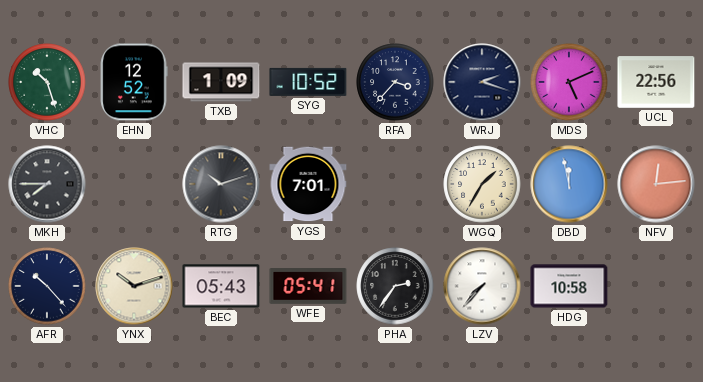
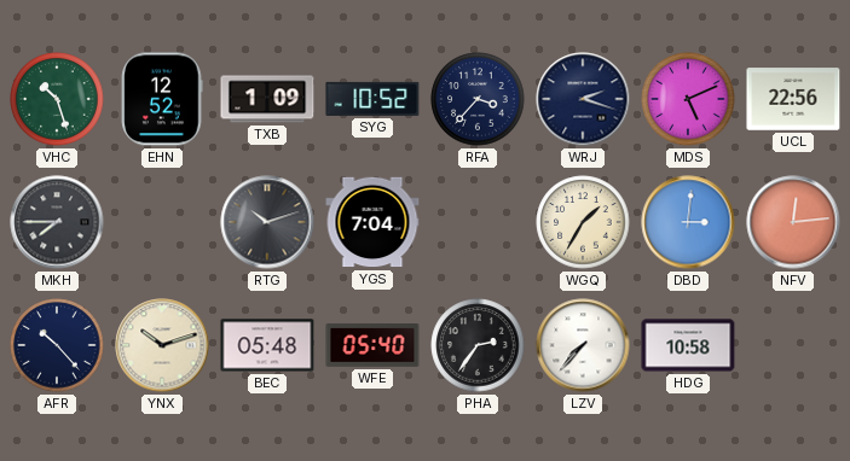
YGS: 7:01 -> 7:04 (372, 222)
DBD: 11:58 -> 3:01 (688, 222)
BEC: 05:43 -> 05:48 (267, 345)
WFE: 05:41 -> 05:40 (372, 345)
